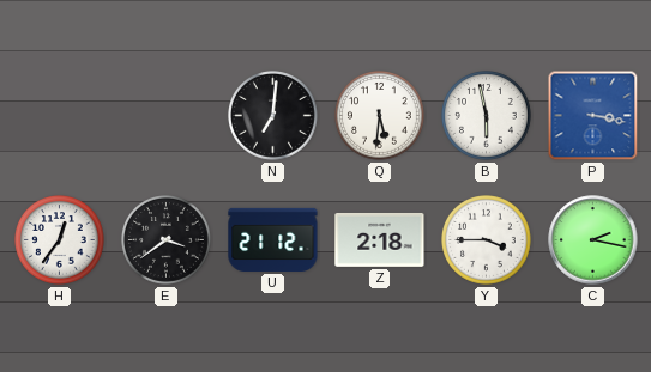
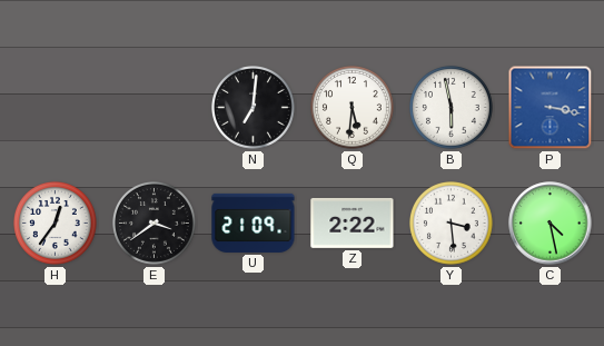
U: 21:12 -> 21:09 (254, 223)
Z: 2:18 -> 2:22 (353, 223)
Y: 3:45 -> 3:29 (452, 224)
C: 2:17 -> 4:28 (551, 224)
